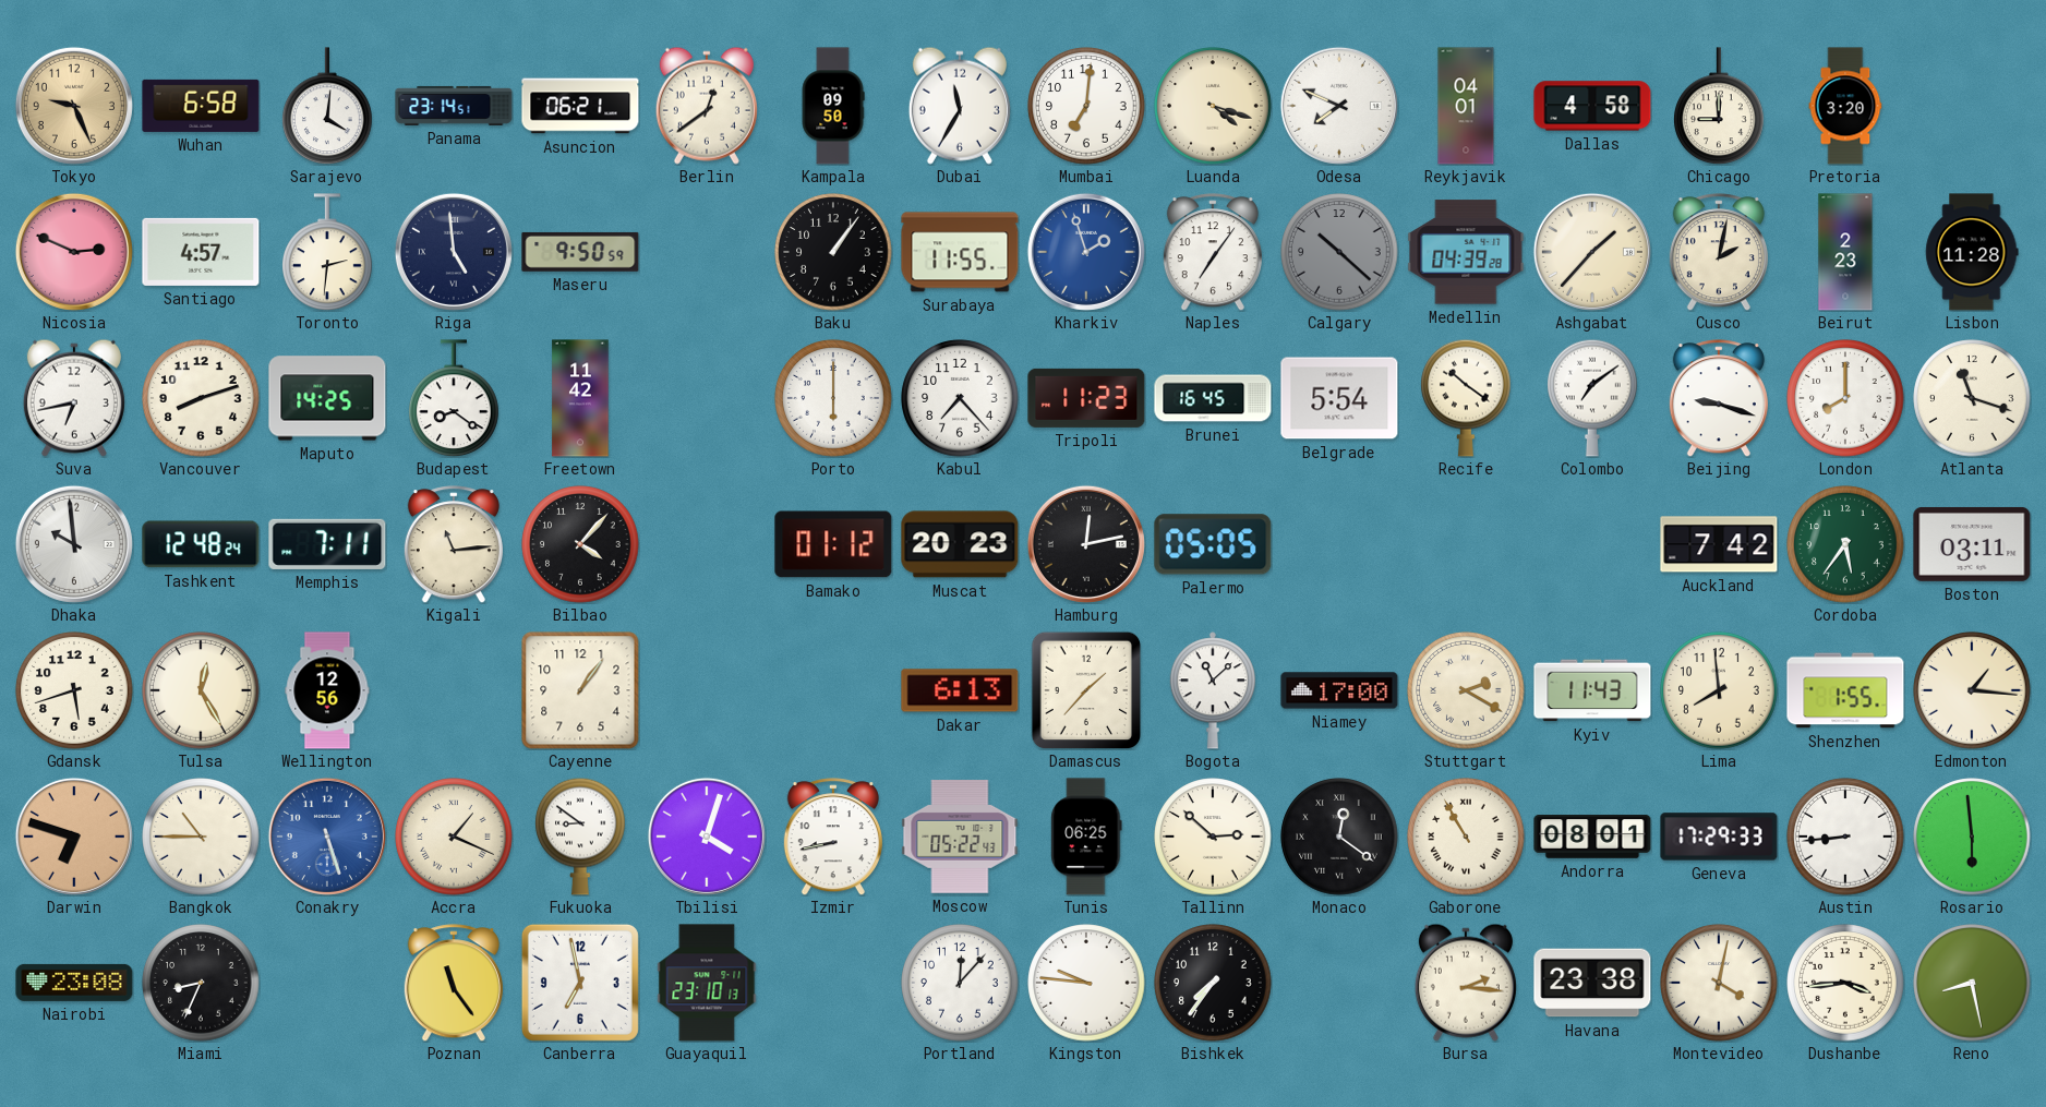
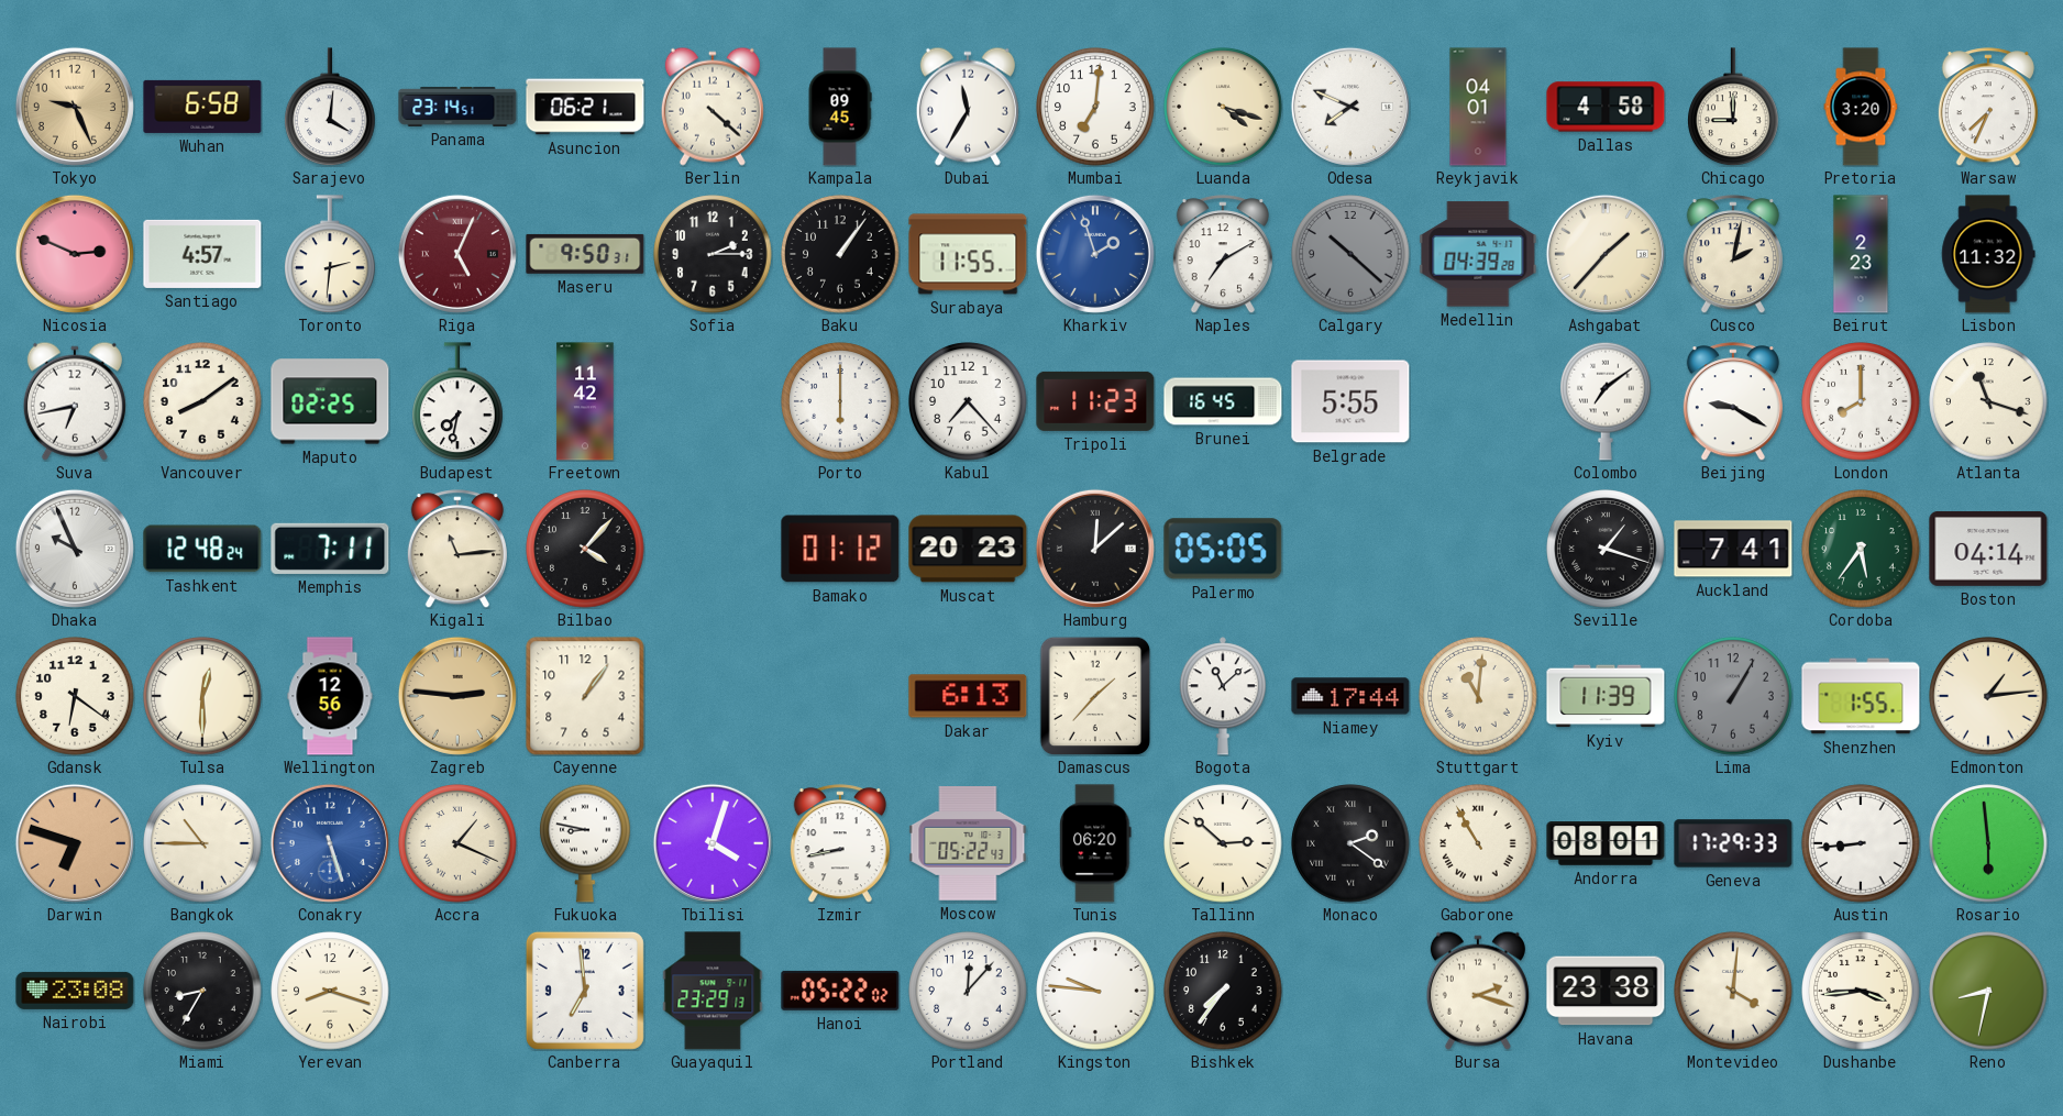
Berlin: 12:39 -> 4:22 (713, 107)
Kampala: 09:50 -> 09:45 (840, 107)
Warsaw: none -> 7:34 (1988, 107)
Riga: 4:59 -> 5:04 (457, 254)
Riga dial: navy -> burgundy (457, 254)
Maseru: 9:50:59 -> 9:50:31 (585, 254)
Sofia: none -> 2:15 (713, 254)
Naples: 7:06 -> 7:10 (1223, 254)
Lisbon: 11:28 -> 11:32 (1988, 254)
Vancouver: 8:12 -> 8:09 (202, 401)
Maputo: 14:25 -> 02:25 (330, 401)
Budapest: 8:21 -> 7:32 (457, 401)
Belgrade: 5:54 -> 5:55 (1350, 401)
Recife: 10:21 -> none (1466, 398)
Beijing: 9:18 -> 9:20 (1733, 401)
Dhaka: 9:59 -> 9:56 (75, 549)
Hamburg: 12:13 -> 12:08 (1095, 549)
Seville: none -> 1:18 (1606, 549)
Auckland: 7:42 -> 7:41 (1733, 549)
Boston: 03:11 -> 04:14 (1988, 549)
Gdansk: 5:42 -> 6:21 (75, 696)
Tulsa: 12:25 -> 12:30 (202, 696)
Zagreb: none -> 2:46 (457, 696)
Niamey: 17:00 -> 17:44 (1350, 696)
Stuttgart: 2:20 -> 11:01 (1478, 696)
Kyiv: 11:43 -> 11:39 (1606, 696)
Lima: 7:59 -> 1:05 (1733, 696)
Lima dial: cream -> grey (1733, 696)
Edmonton: 1:16 -> 1:14 (1988, 696)
Fukuoka: 8:51 -> 8:47 (585, 843)
Tunis: 06:25 -> 06:20 (1095, 843)
Monaco: 12:21 -> 2:21 (1350, 843)
Miami: 8:34 -> 8:35 (202, 991)
Yerevan: none -> 8:18 (330, 991)
Poznan: 11:24 -> none (454, 983)
Canberra: 6:58 -> 6:59 (585, 991)
Guayaquil: 23:10 -> 23:29 (713, 991)
Hanoi: none -> 05:22 (840, 991)
Bursa: 2:16 -> 2:18 (1478, 991)
Montevideo: 4:02 -> 4:01 (1733, 991)
Reno: 8:28 -> 8:32 (1988, 991)
